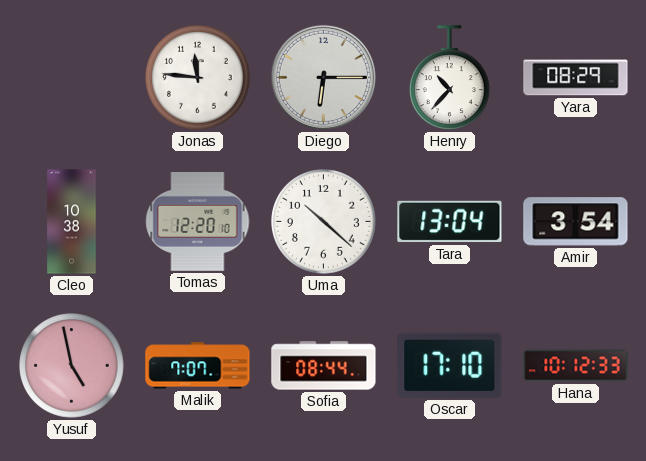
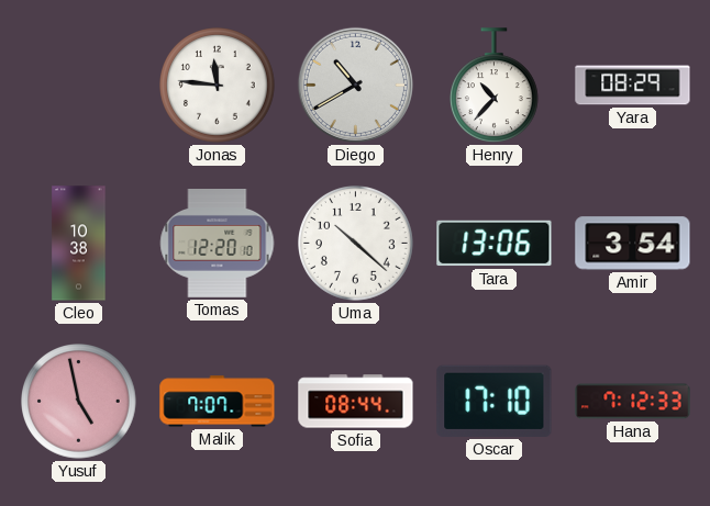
Diego: 6:15 -> 10:40 (355, 85)
Tara: 13:04 -> 13:06 (495, 244)
Hana: 10:12 -> 7:12 (633, 402)
